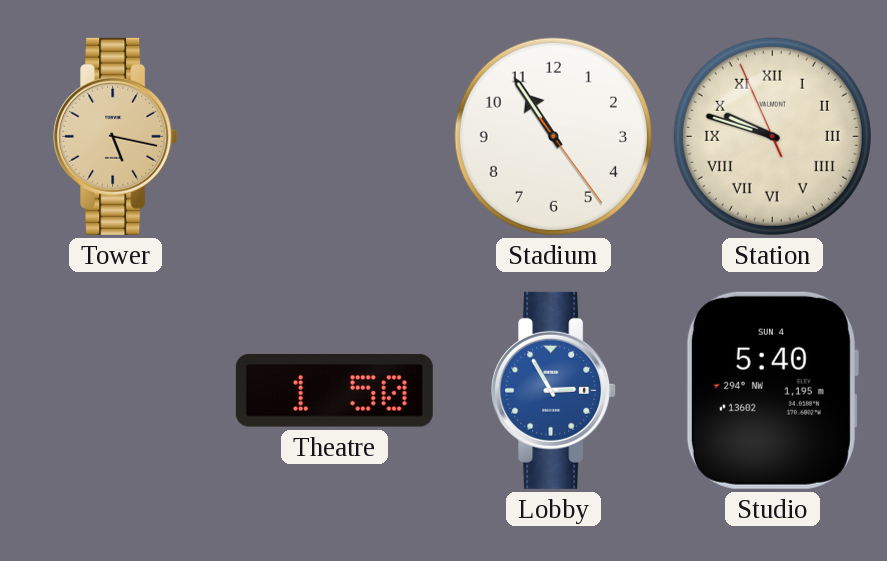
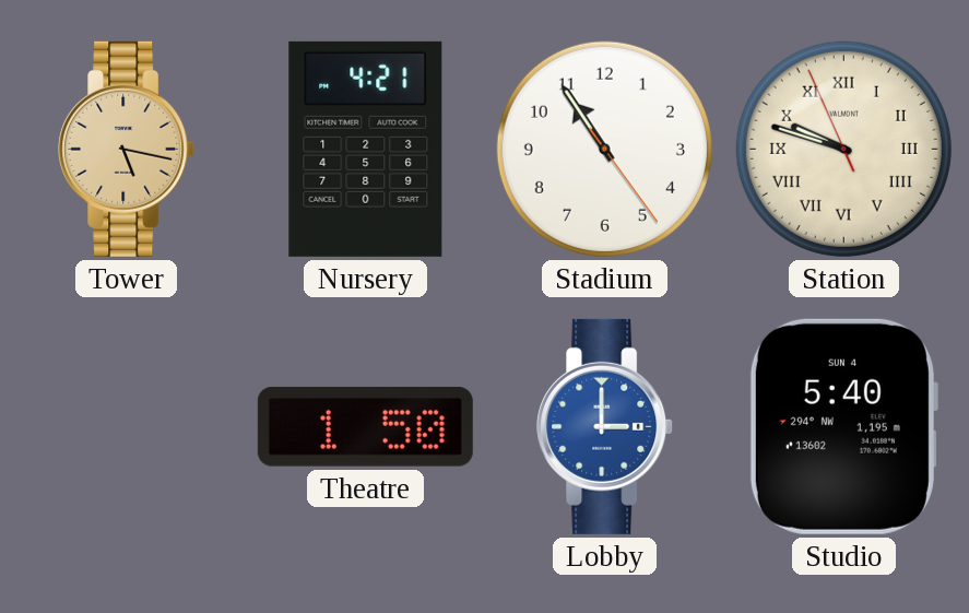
Nursery: none -> 4:21 (366, 149)
Lobby: 2:55 -> 3:00 (605, 426)
